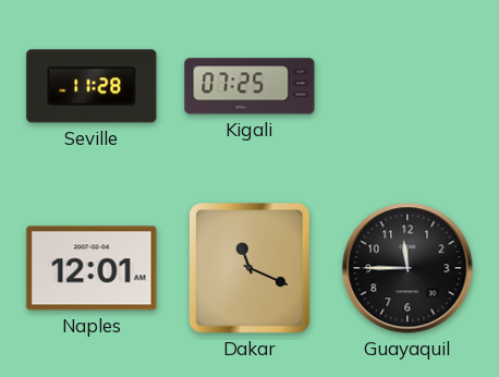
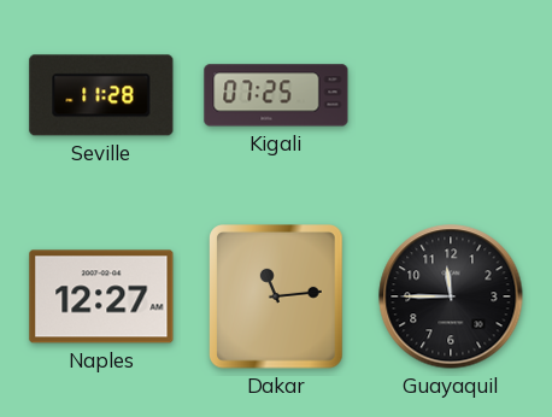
Naples: 12:01 -> 12:27 (101, 296)
Dakar: 11:19 -> 11:14 (277, 296)
